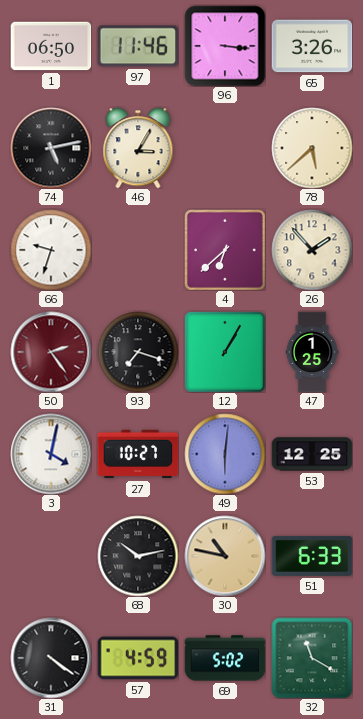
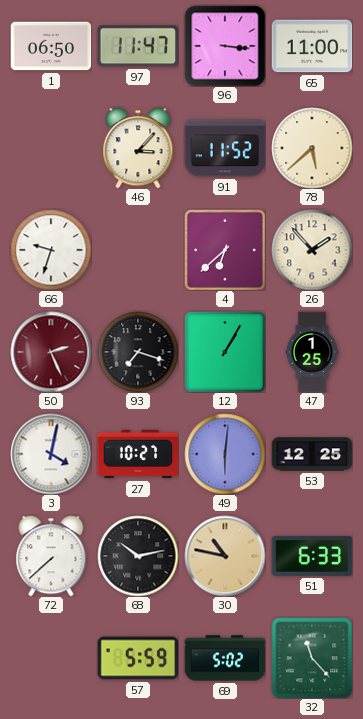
97: 11:46 -> 11:47 (138, 46)
65: 3:26 -> 11:00 (312, 46)
74: 5:13 -> none (51, 148)
46: 3:05 -> 3:07 (138, 148)
91: none -> 11:52 (225, 148)
50: 2:24 -> 2:26 (51, 352)
72: none -> 7:38 (51, 556)
31: 4:21 -> none (51, 658)
57: 4:59 -> 5:59 (138, 658)
32: 11:20 -> 11:23 (312, 658)
